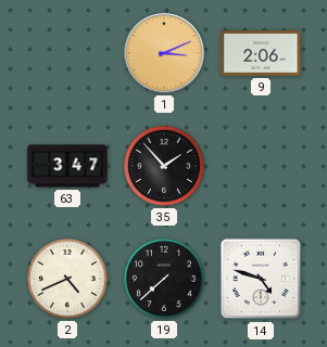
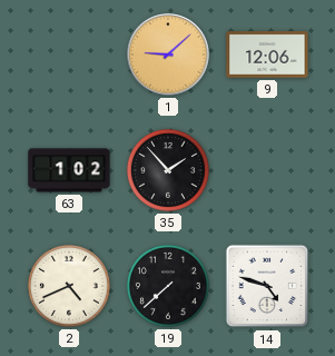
1: 3:11 -> 9:08 (168, 55)
9: 2:06 -> 12:06 (267, 55)
63: 3:47 -> 1:02 (69, 170)
